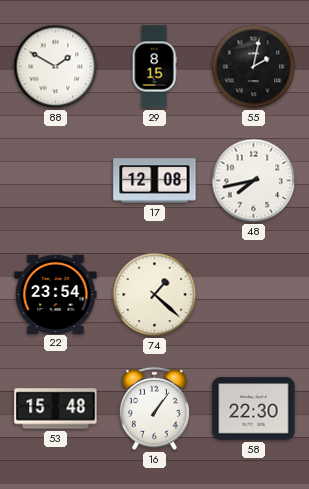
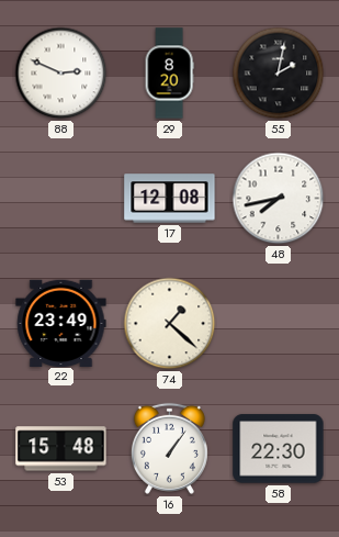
88: 1:50 -> 2:49 (61, 74)
29: 8:15 -> 8:20 (169, 74)
22: 23:54 -> 23:49 (61, 323)
